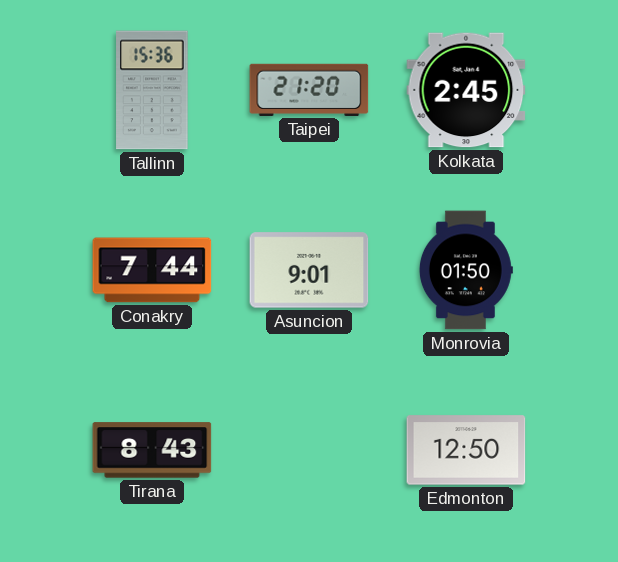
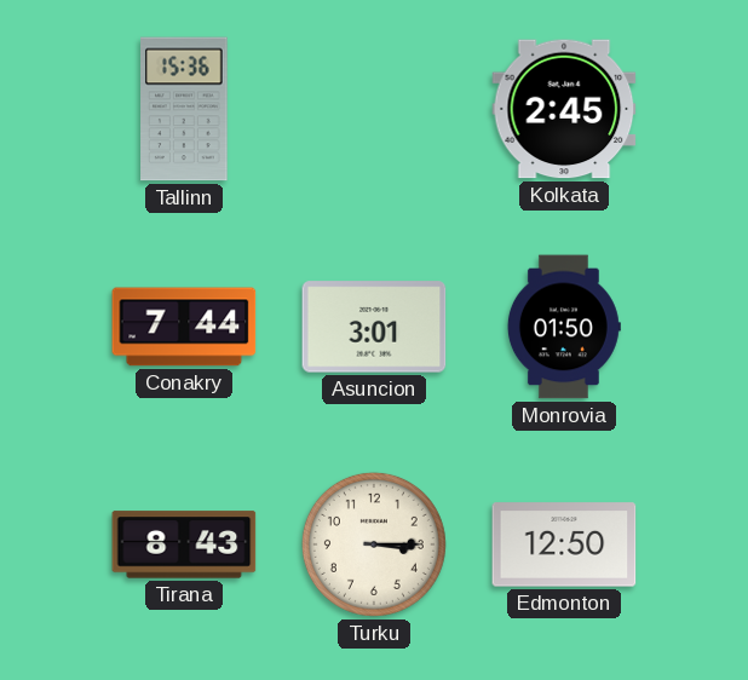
Taipei: 21:20 -> none (309, 90)
Asuncion: 9:01 -> 3:01 (374, 327)
Turku: none -> 3:15 (374, 544)
